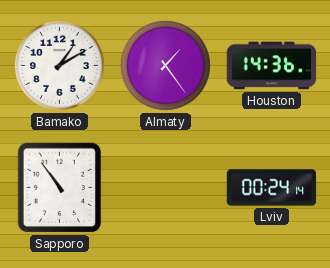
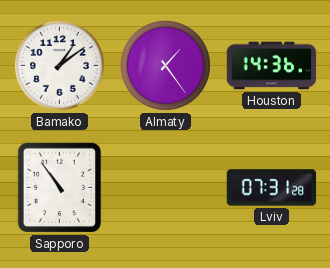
Bamako: 1:10 -> 1:09 (59, 65)
Lviv: 00:24 -> 07:31 (272, 188)
